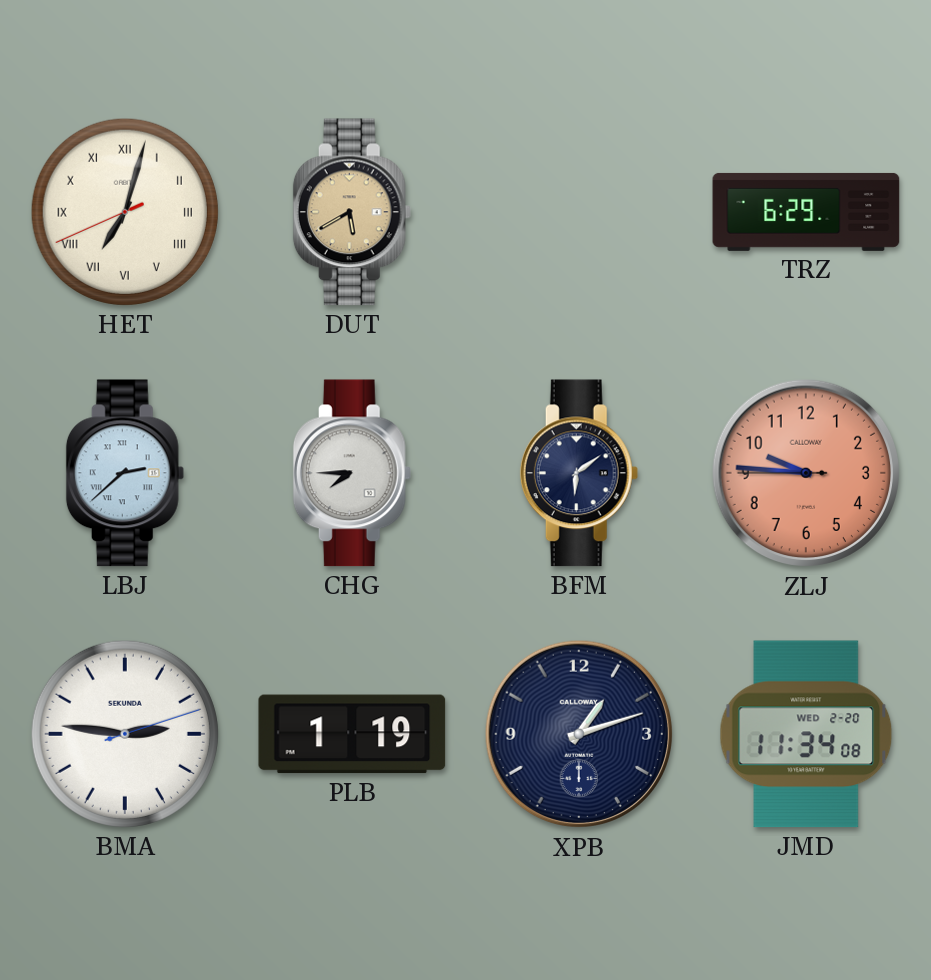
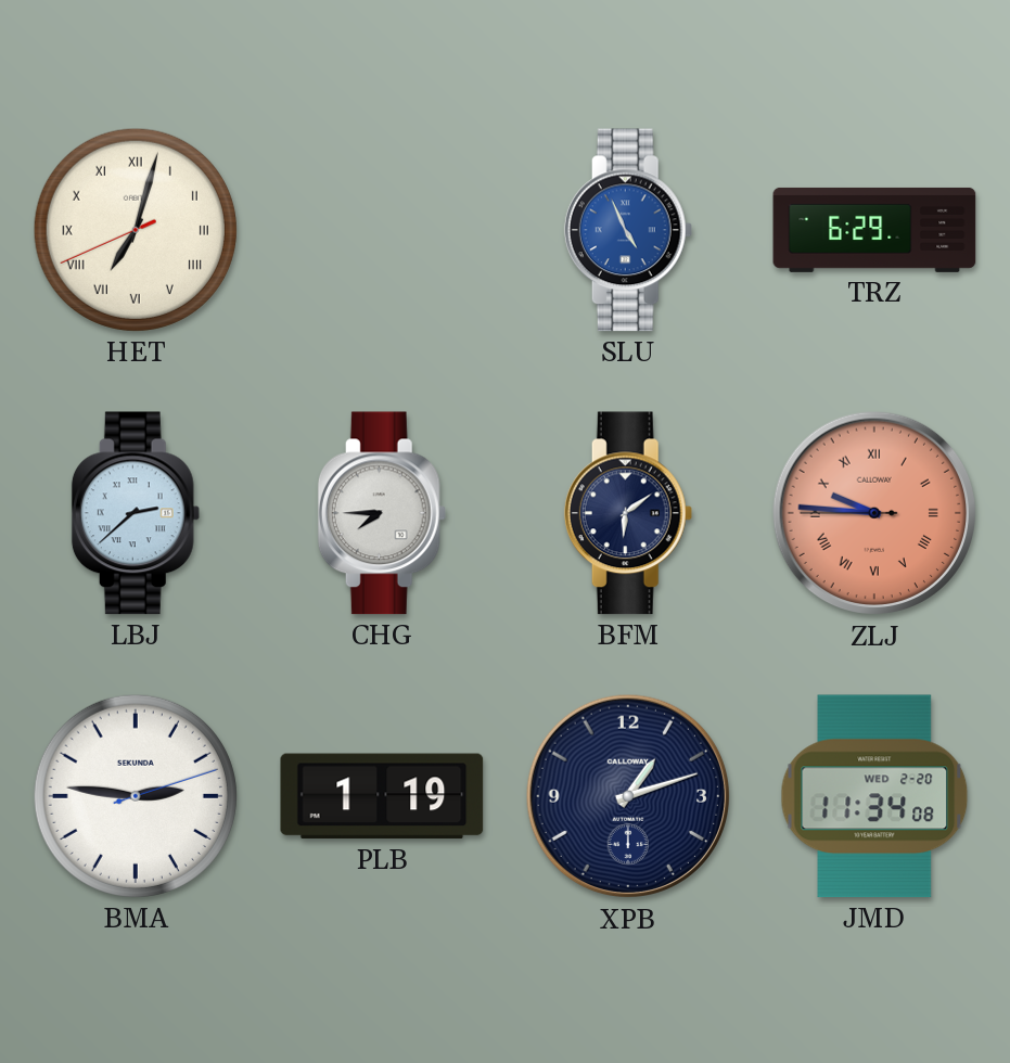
DUT: 5:40 -> none (352, 212)
SLU: none -> 4:56 (628, 230)
ZLJ numerals: Arabic -> Roman (874, 513)
